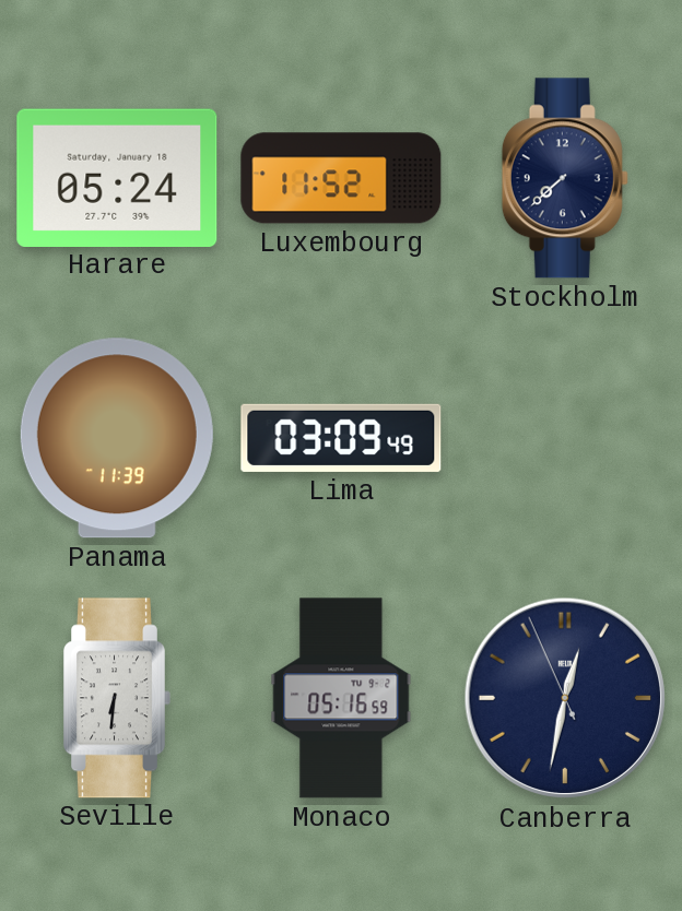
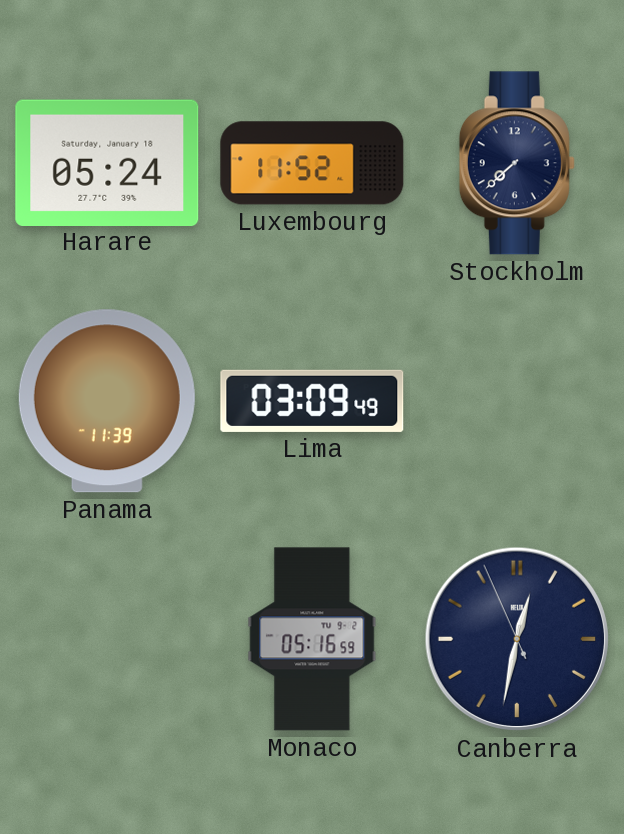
Seville: 6:31 -> none (118, 698)
